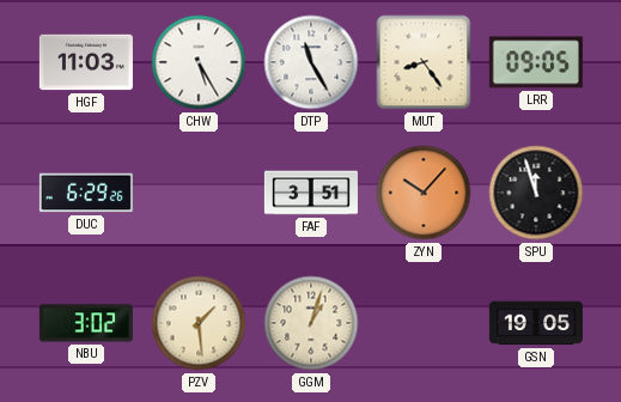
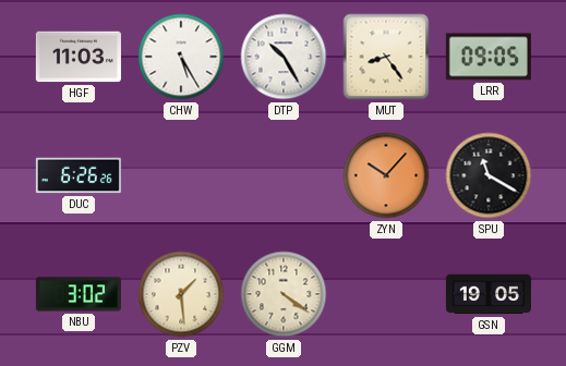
DTP: 11:25 -> 10:25 (284, 57)
DUC: 6:29 -> 6:26 (79, 175)
FAF: 3:51 -> none (311, 193)
SPU: 11:57 -> 11:20 (489, 175)
GGM: 1:03 -> 4:21 (284, 294)
